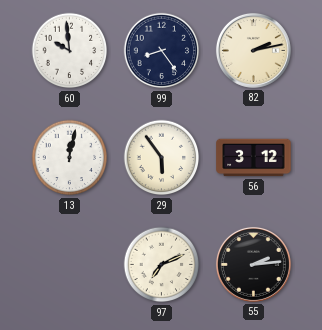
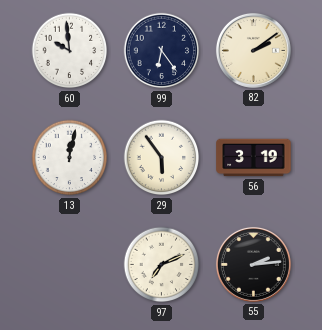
99: 8:24 -> 6:24 (162, 51)
82: 2:13 -> 2:09 (253, 50)
56: 3:12 -> 3:19 (254, 158)
